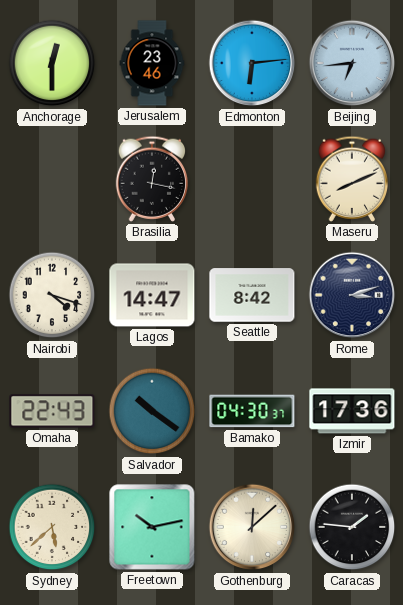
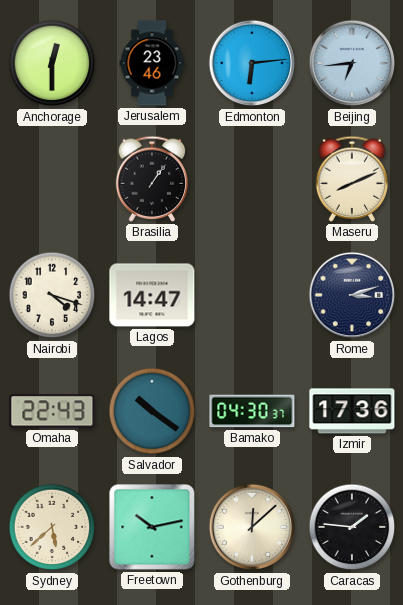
Brasilia: 12:17 -> 1:06 (152, 179)
Seattle: 8:42 -> none (252, 295)
